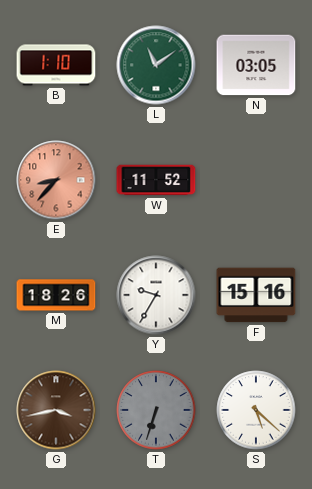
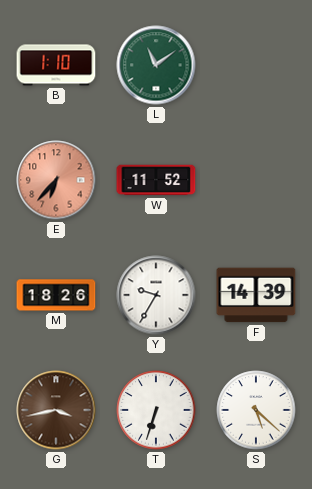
N: 03:05 -> none (256, 65)
E: 8:37 -> 6:37 (56, 180)
F: 15:16 -> 14:39 (256, 295)
T dial: grey -> white (156, 410)
